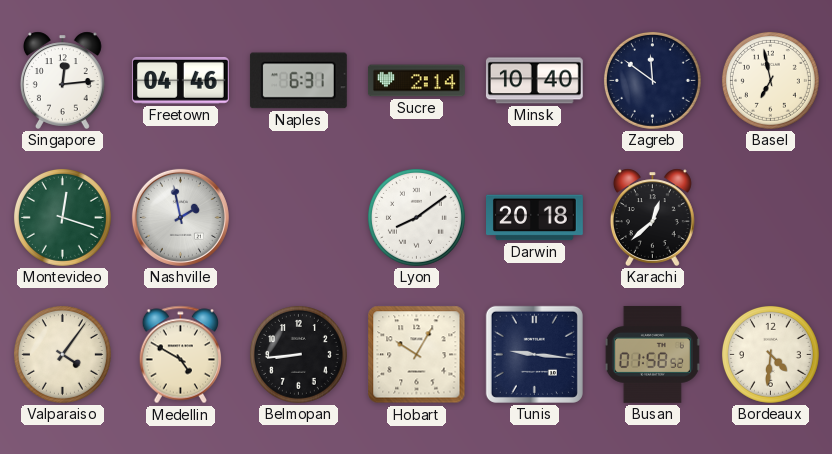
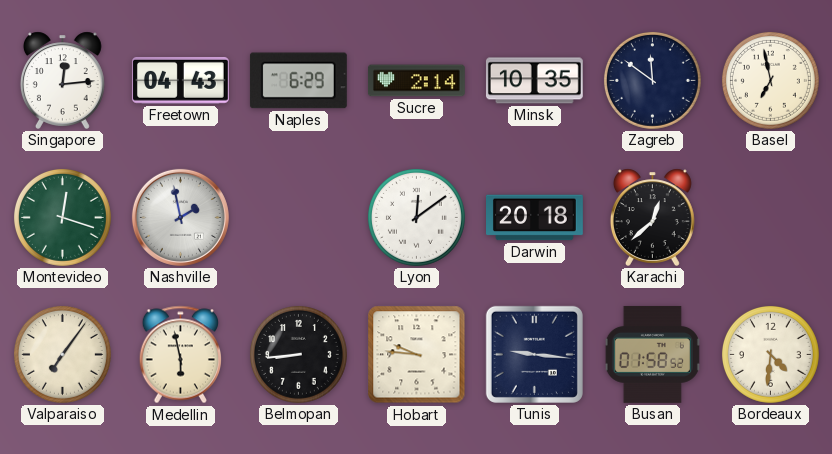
Freetown: 04:46 -> 04:43 (180, 80)
Naples: 6:31 -> 6:29 (298, 81)
Minsk: 10:40 -> 10:35 (534, 81)
Lyon: 8:09 -> 12:09 (416, 217)
Valparaiso: 4:06 -> 7:06 (62, 354)
Medellin: 4:50 -> 5:58 (180, 355)
Hobart: 10:05 -> 9:46 (417, 355)
